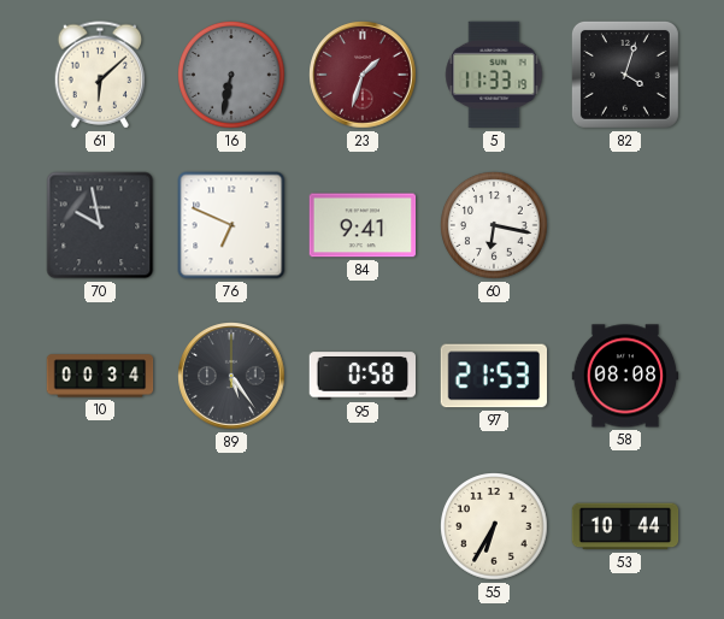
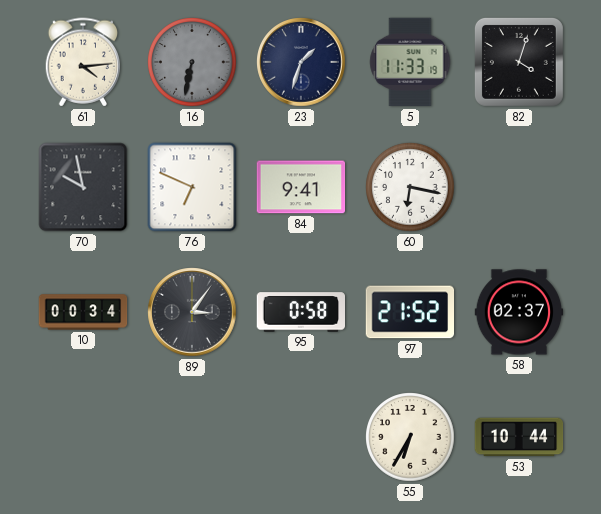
61: 6:08 -> 4:14 (83, 62)
23 dial: burgundy -> navy (301, 62)
89: 5:24 -> 3:06 (192, 312)
97: 21:53 -> 21:52 (410, 312)
58: 08:08 -> 02:37 (519, 312)
